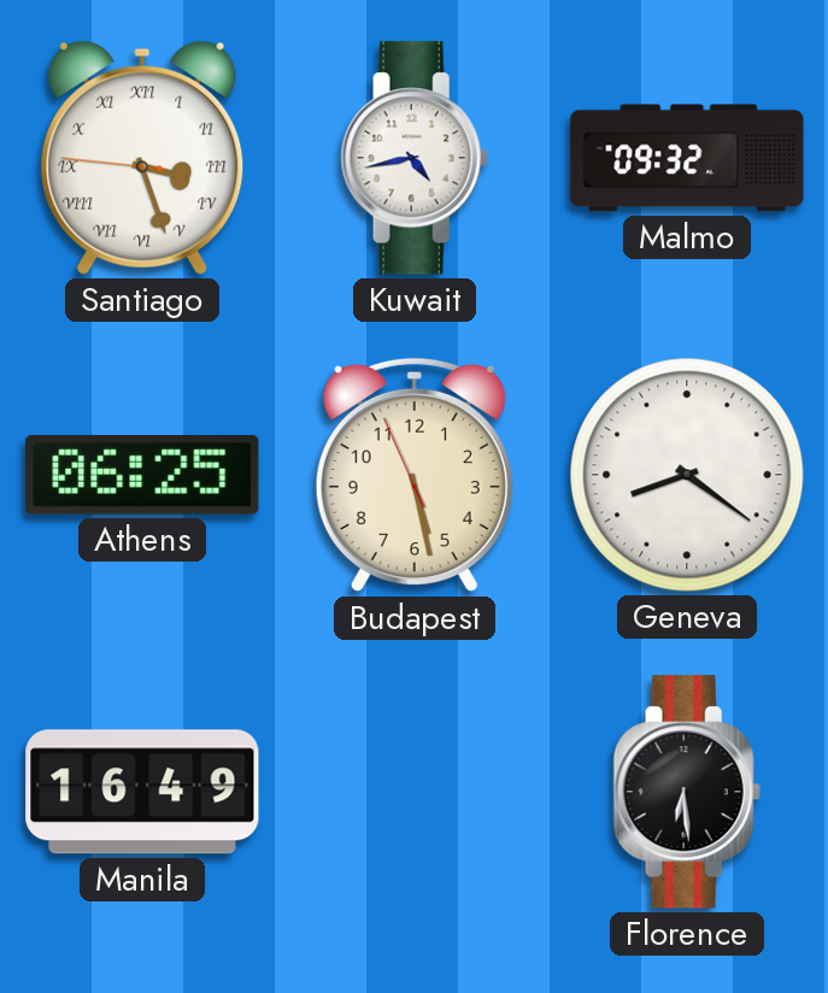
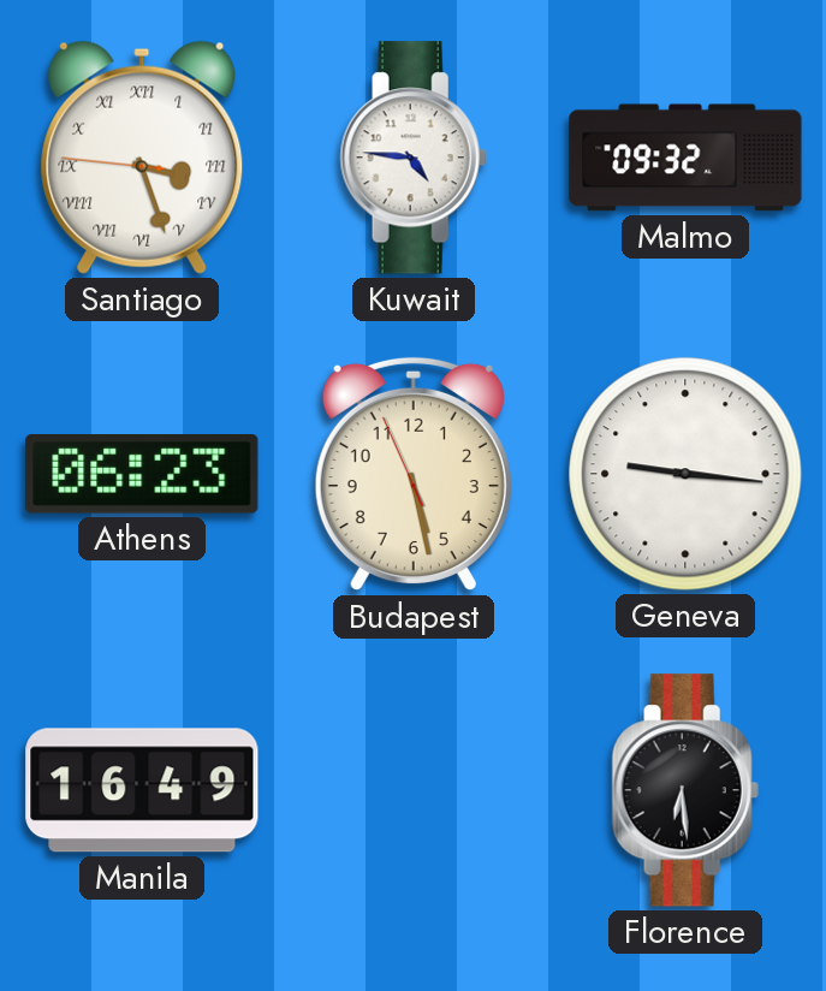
Kuwait: 4:43 -> 4:46 (414, 158)
Athens: 06:25 -> 06:23 (142, 475)
Geneva: 8:21 -> 9:16 (685, 474)
